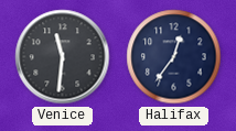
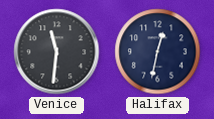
Halifax: 12:36 -> 12:32 (158, 52)
